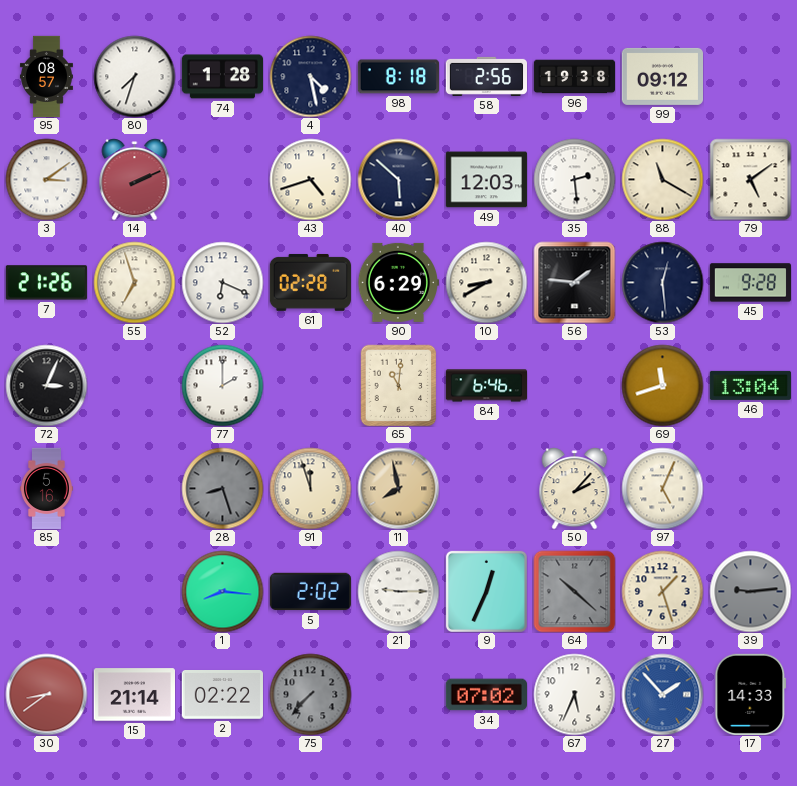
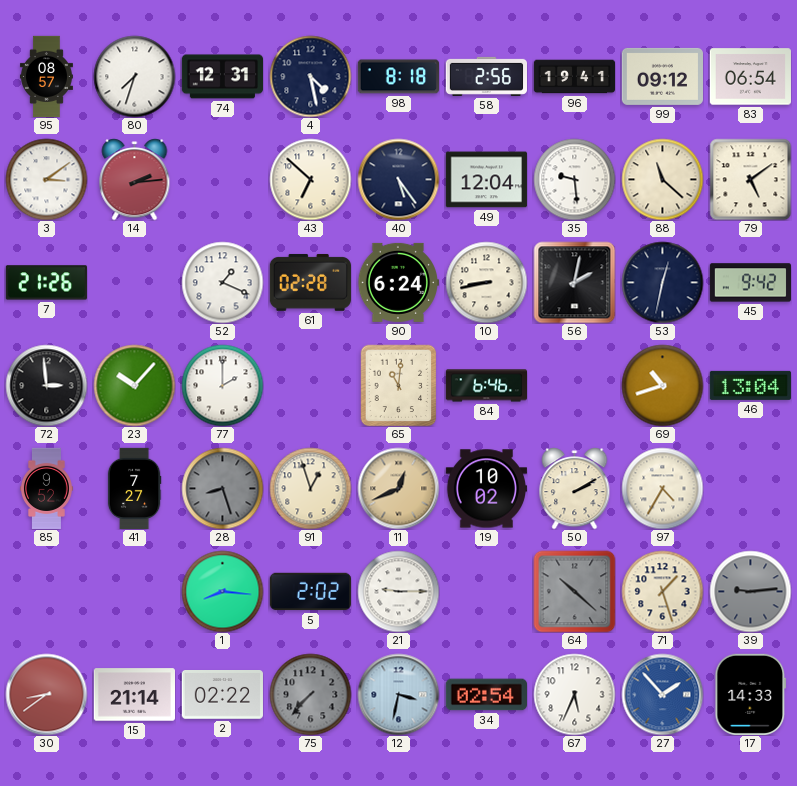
74: 1:28 -> 12:31 (222, 77)
96: 19:38 -> 19:41 (574, 77)
83: none -> 06:54 (750, 77)
14: 2:11 -> 2:14 (135, 179)
43: 4:42 -> 6:52 (310, 179)
40: 5:52 -> 5:24 (398, 179)
49: 12:03 -> 12:04 (486, 180)
35: 2:29 -> 9:29 (574, 179)
88: 11:20 -> 11:22 (662, 179)
55: 6:57 -> none (134, 282)
52: 6:19 -> 1:19 (222, 282)
90: 6:29 -> 6:24 (398, 282)
10: 8:40 -> 8:43 (486, 282)
56: 1:46 -> 2:02 (574, 282)
53: 12:29 -> 12:32 (662, 282)
45: 9:28 -> 9:42 (750, 283)
72: 3:04 -> 2:59 (46, 385)
23: none -> 10:07 (134, 385)
69: 11:42 -> 10:42 (662, 385)
85: 5:16 -> 9:52 (46, 488)
41: none -> 7:27 (134, 488)
91: 11:57 -> 12:57 (310, 488)
11: 7:58 -> 12:41 (398, 488)
19: none -> 10:02 (486, 489)
50: 2:07 -> 2:10 (575, 488)
97: 5:04 -> 4:35 (662, 488)
9: 12:34 -> none (486, 591)
12: none -> 3:32 (398, 694)
34: 07:02 -> 02:54 (486, 695)
